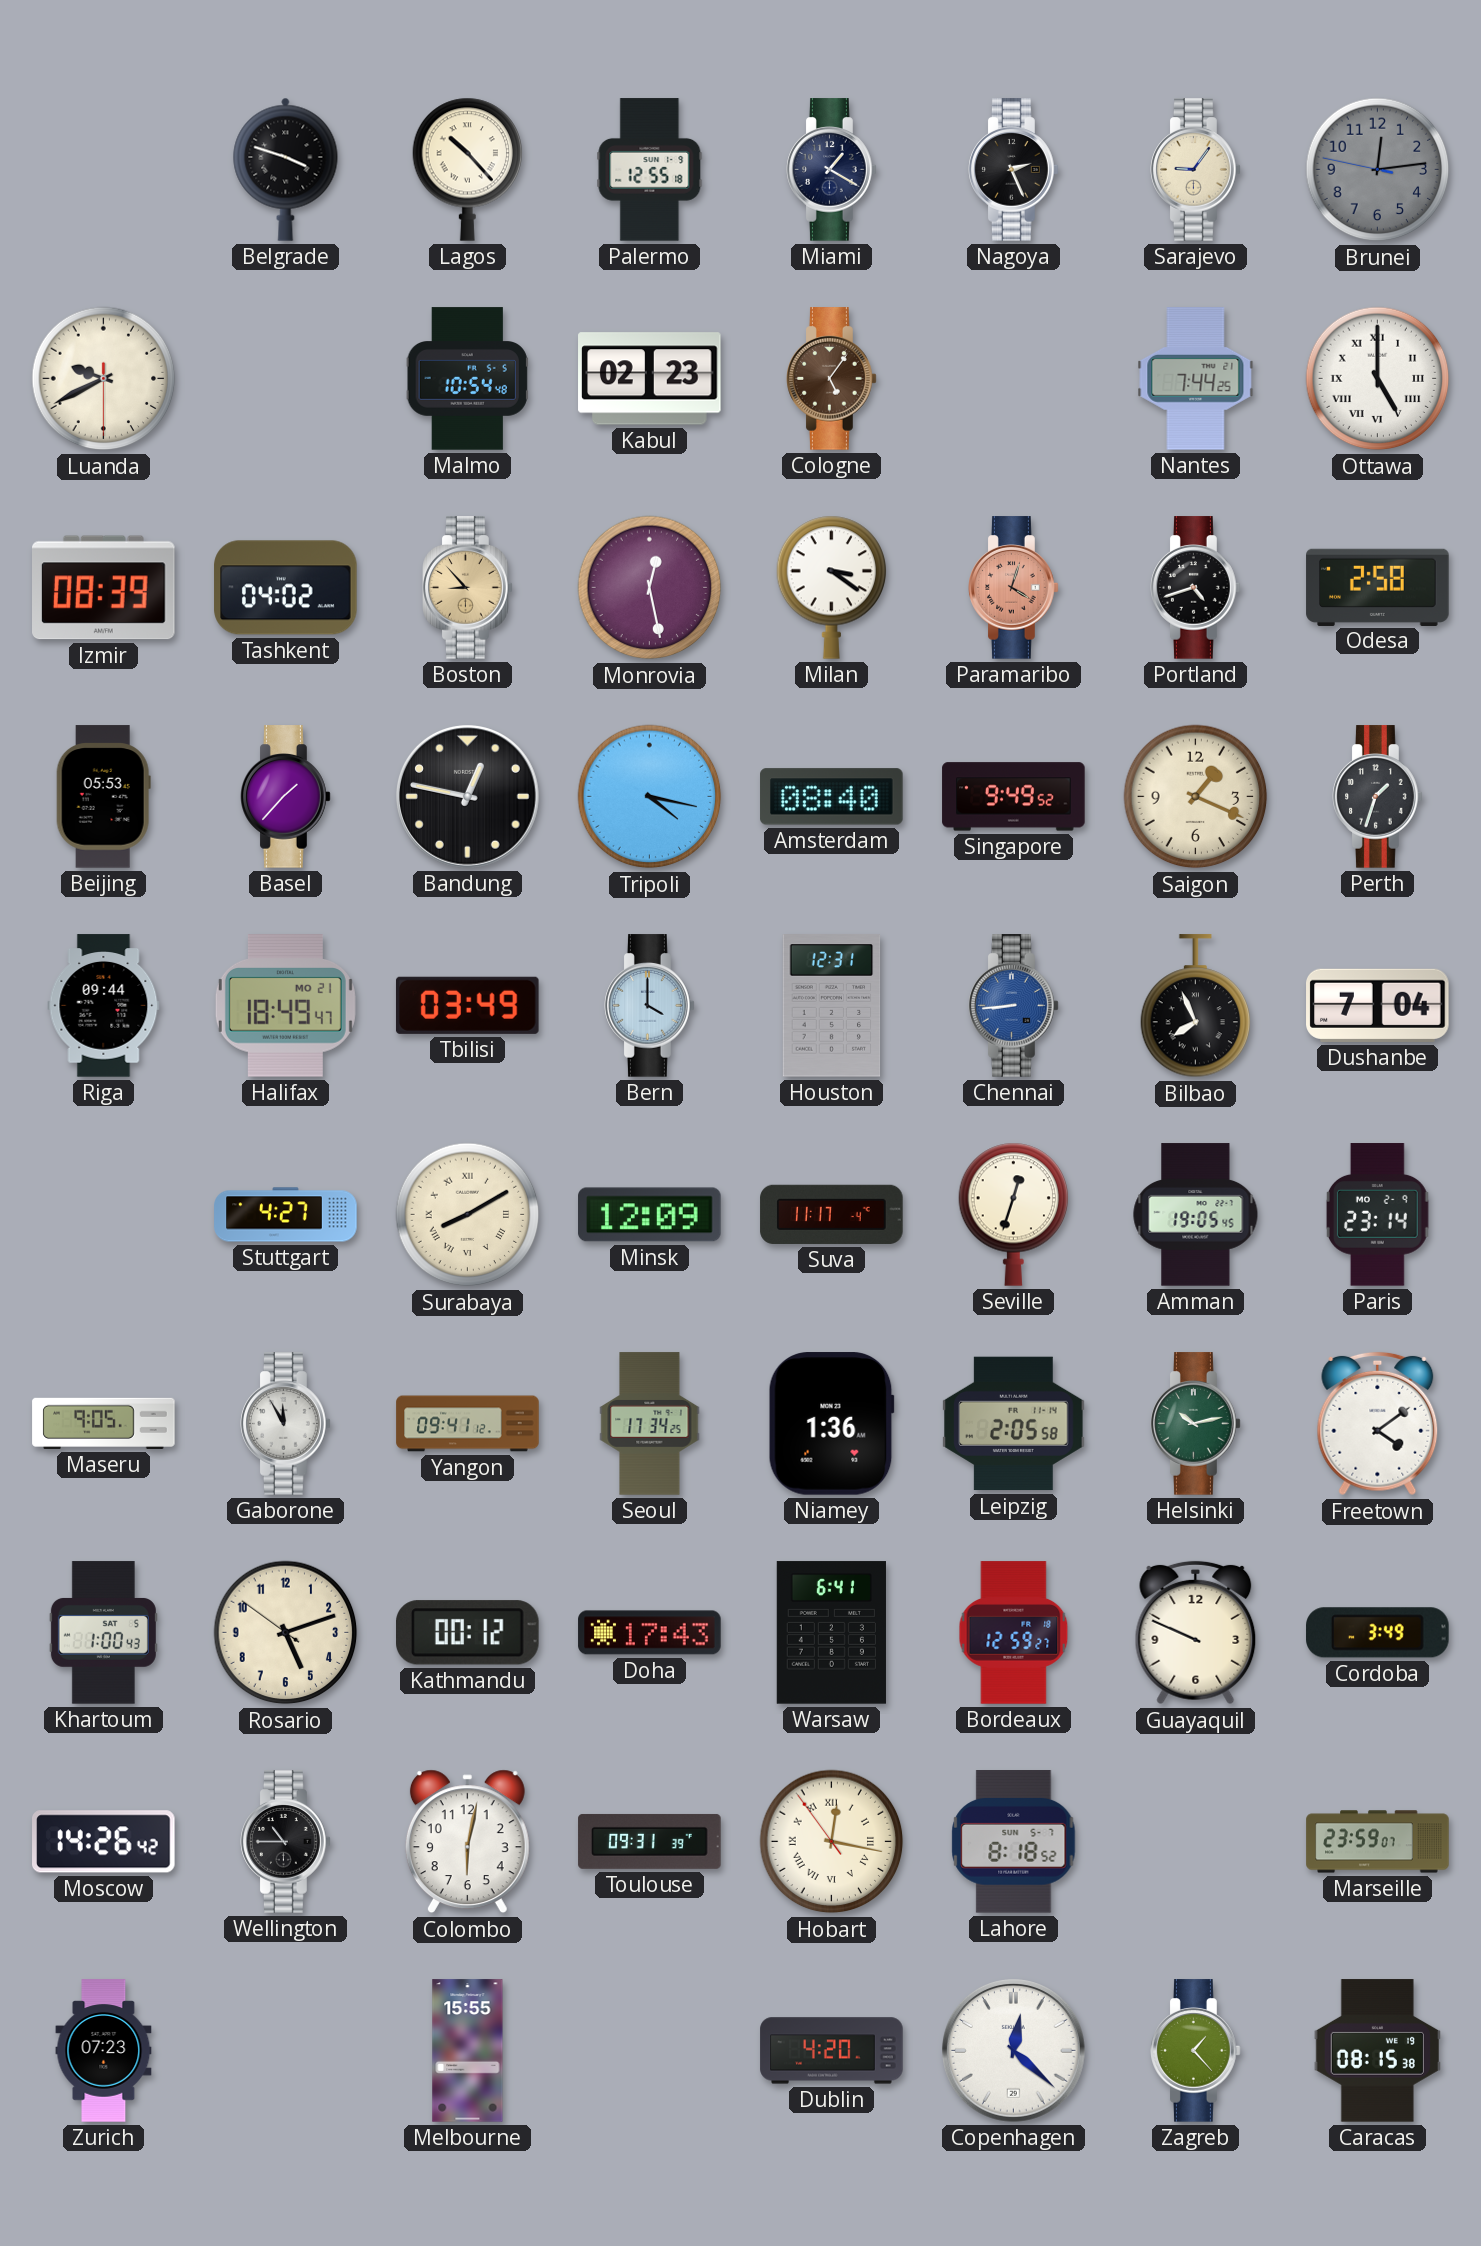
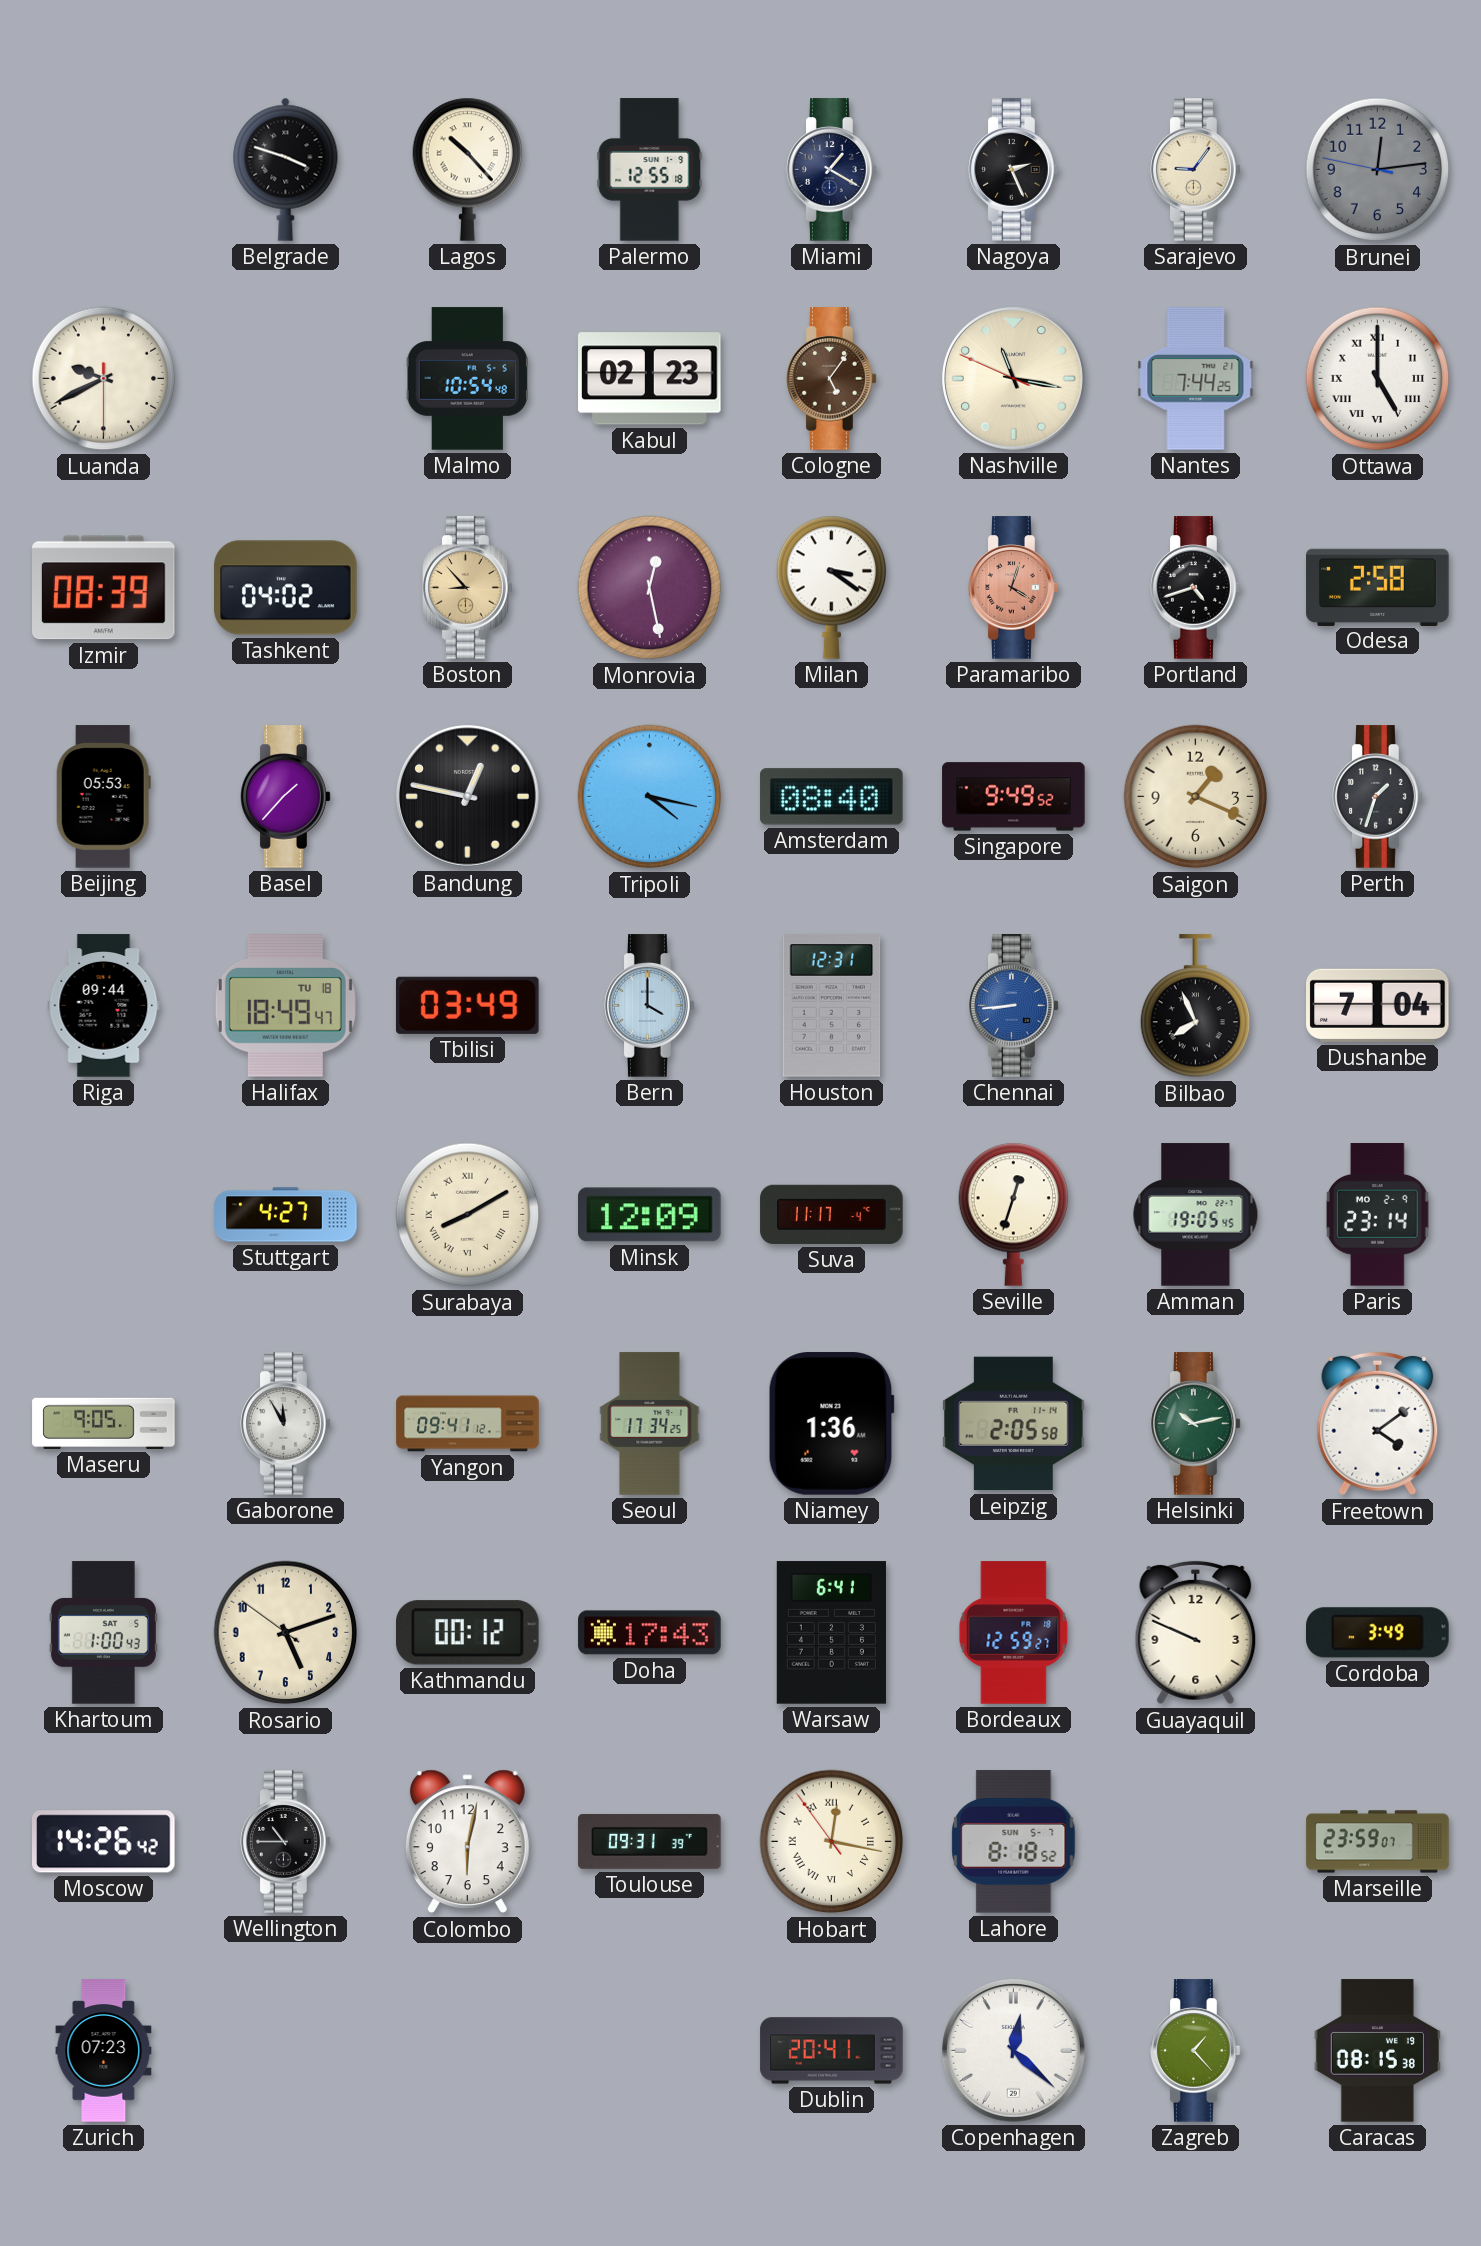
Nashville: none -> 11:16 (1014, 379)
Halifax date: MO 21 -> TU 18 (285, 1006)
Melbourne: 15:55 -> none (468, 2051)
Dublin: 4:20 -> 20:41 (832, 2051)
